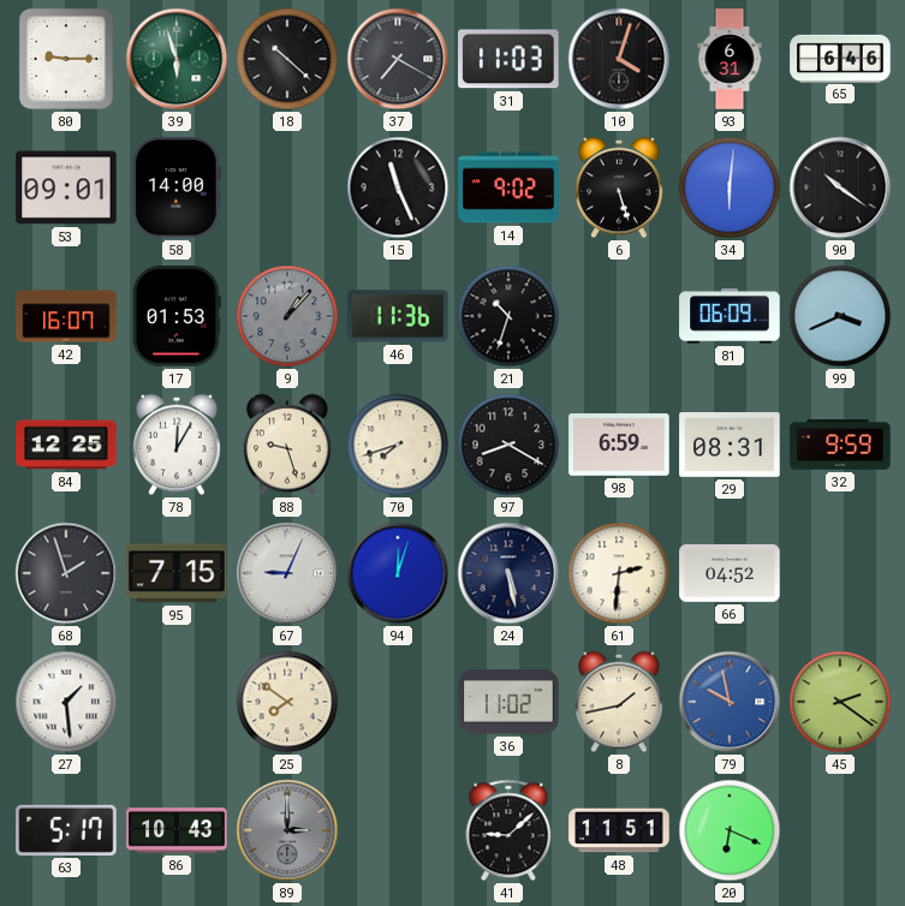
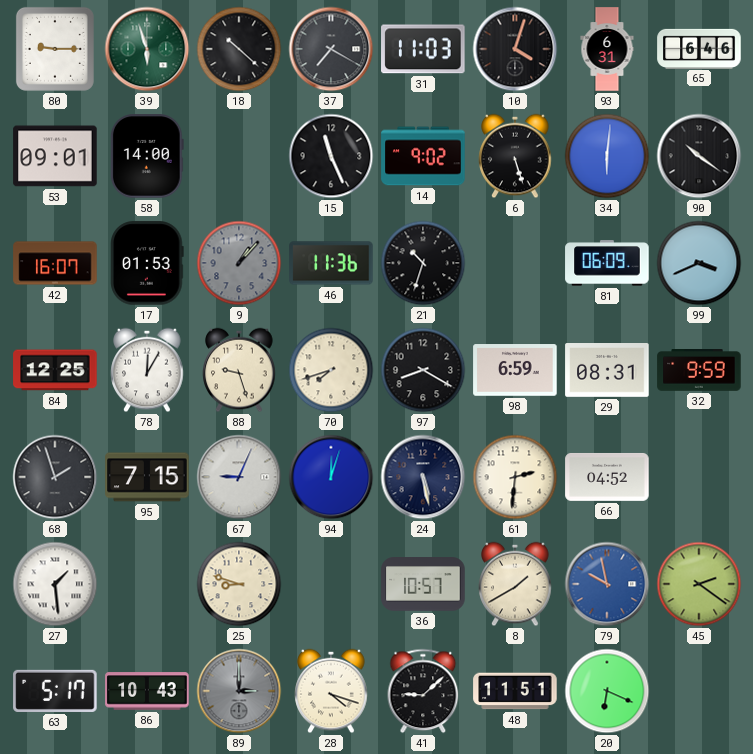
25: 7:51 -> 8:48 (239, 584)
36: 11:02 -> 10:57 (423, 584)
8: 1:43 -> 1:40 (515, 584)
28: none -> 4:18 (331, 691)
